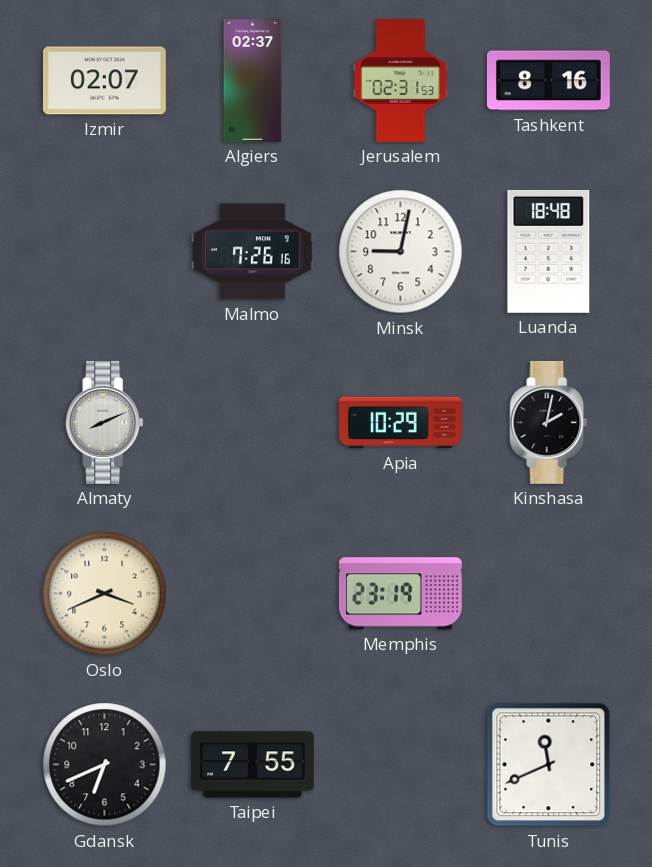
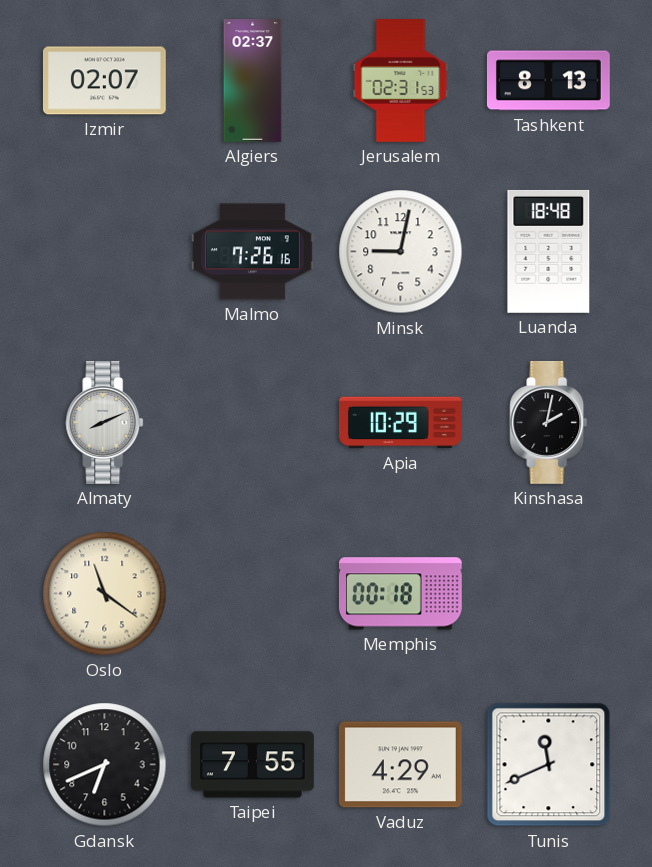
Tashkent: 8:16 -> 8:13 (548, 81)
Oslo: 3:41 -> 11:21 (105, 594)
Memphis: 23:19 -> 00:18 (400, 594)
Vaduz: none -> 4:29 (400, 765)
